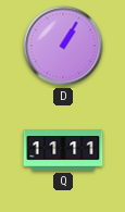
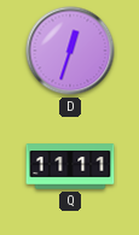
D: 1:05 -> 12:33 (70, 51)
